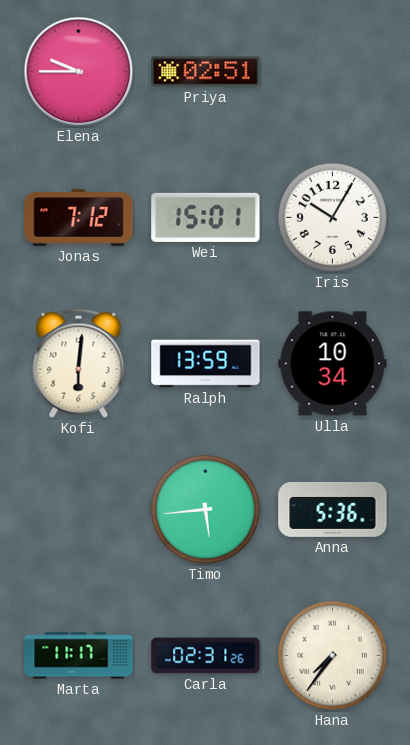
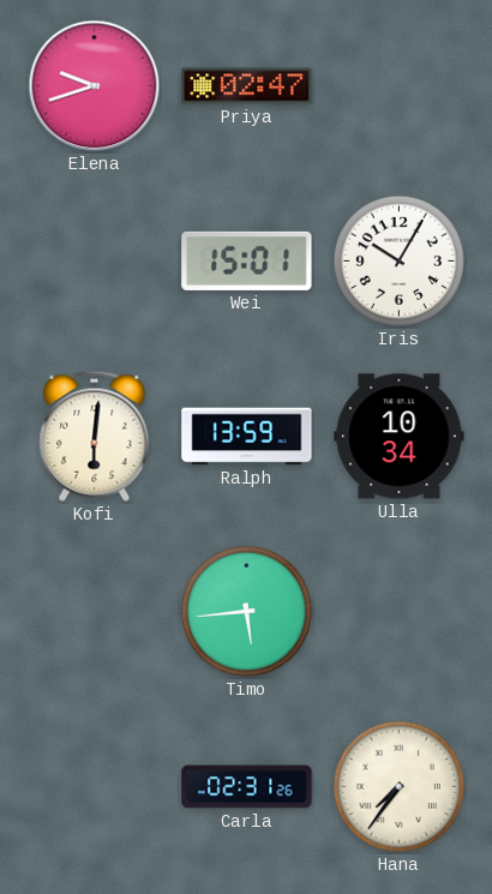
Elena: 9:45 -> 9:42 (95, 86)
Priya: 02:51 -> 02:47 (247, 86)
Jonas: 7:12 -> none (79, 218)
Anna: 5:36 -> none (333, 509)
Marta: 11:17 -> none (79, 656)
